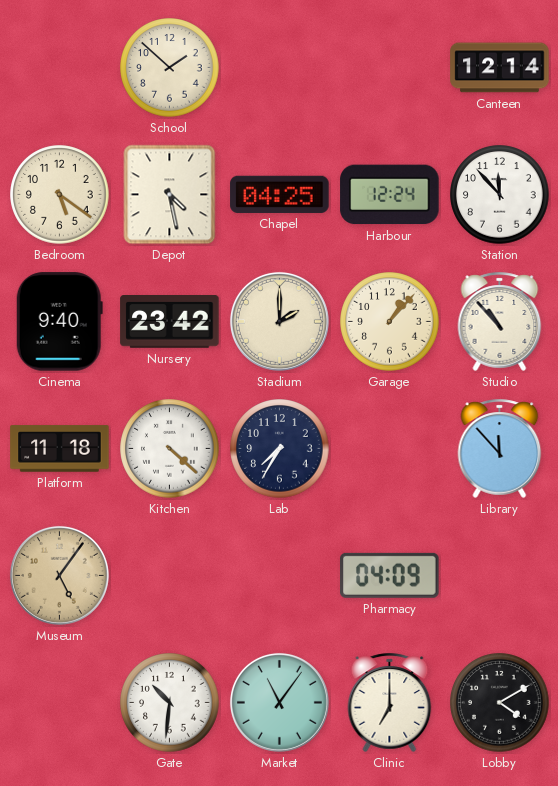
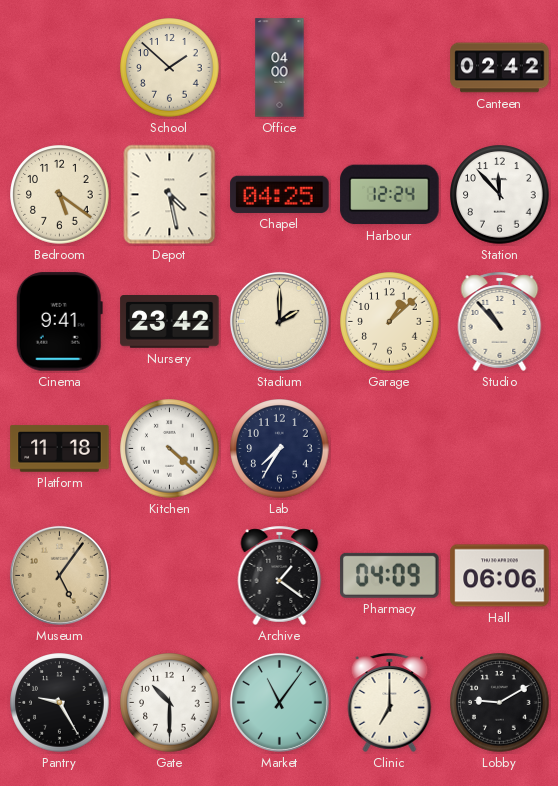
Office: none -> 04:00 (280, 68)
Canteen: 12:14 -> 02:42 (500, 68)
Cinema: 9:40 -> 9:41 (59, 322)
Garage: 1:07 -> 1:08 (390, 322)
Library: 11:53 -> none (500, 448)
Archive: none -> 1:21 (280, 575)
Hall: none -> 06:06 (500, 576)
Pantry: none -> 9:25 (60, 703)
Gate: 10:31 -> 10:30 (170, 703)
Lobby: 4:10 -> 9:10 (500, 703)
